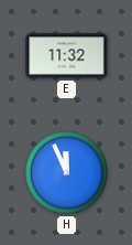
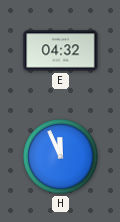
E: 11:32 -> 04:32 (61, 51)
